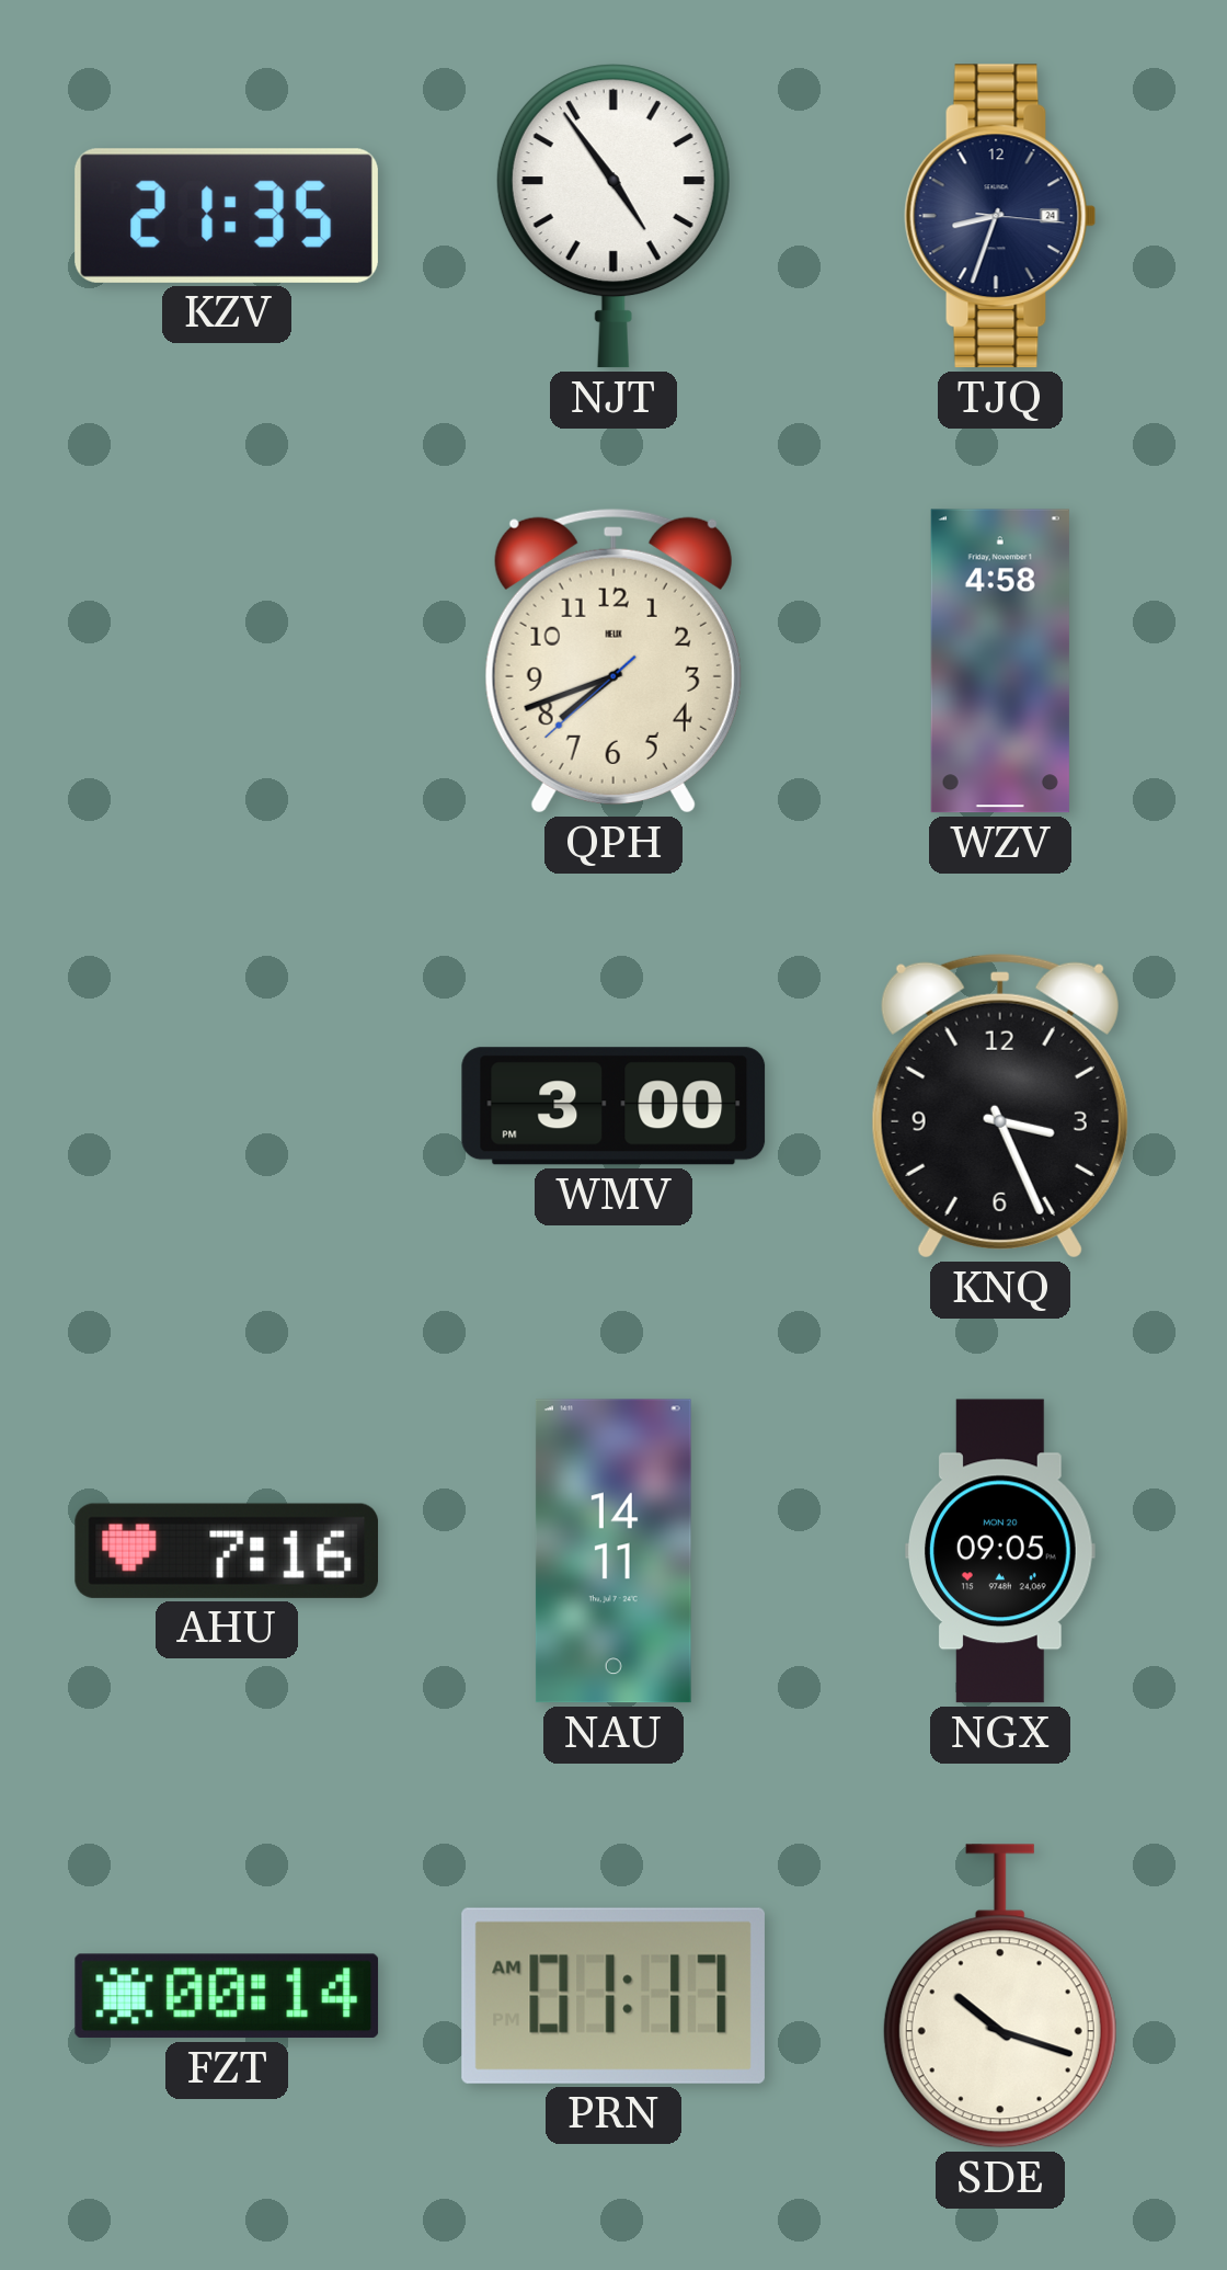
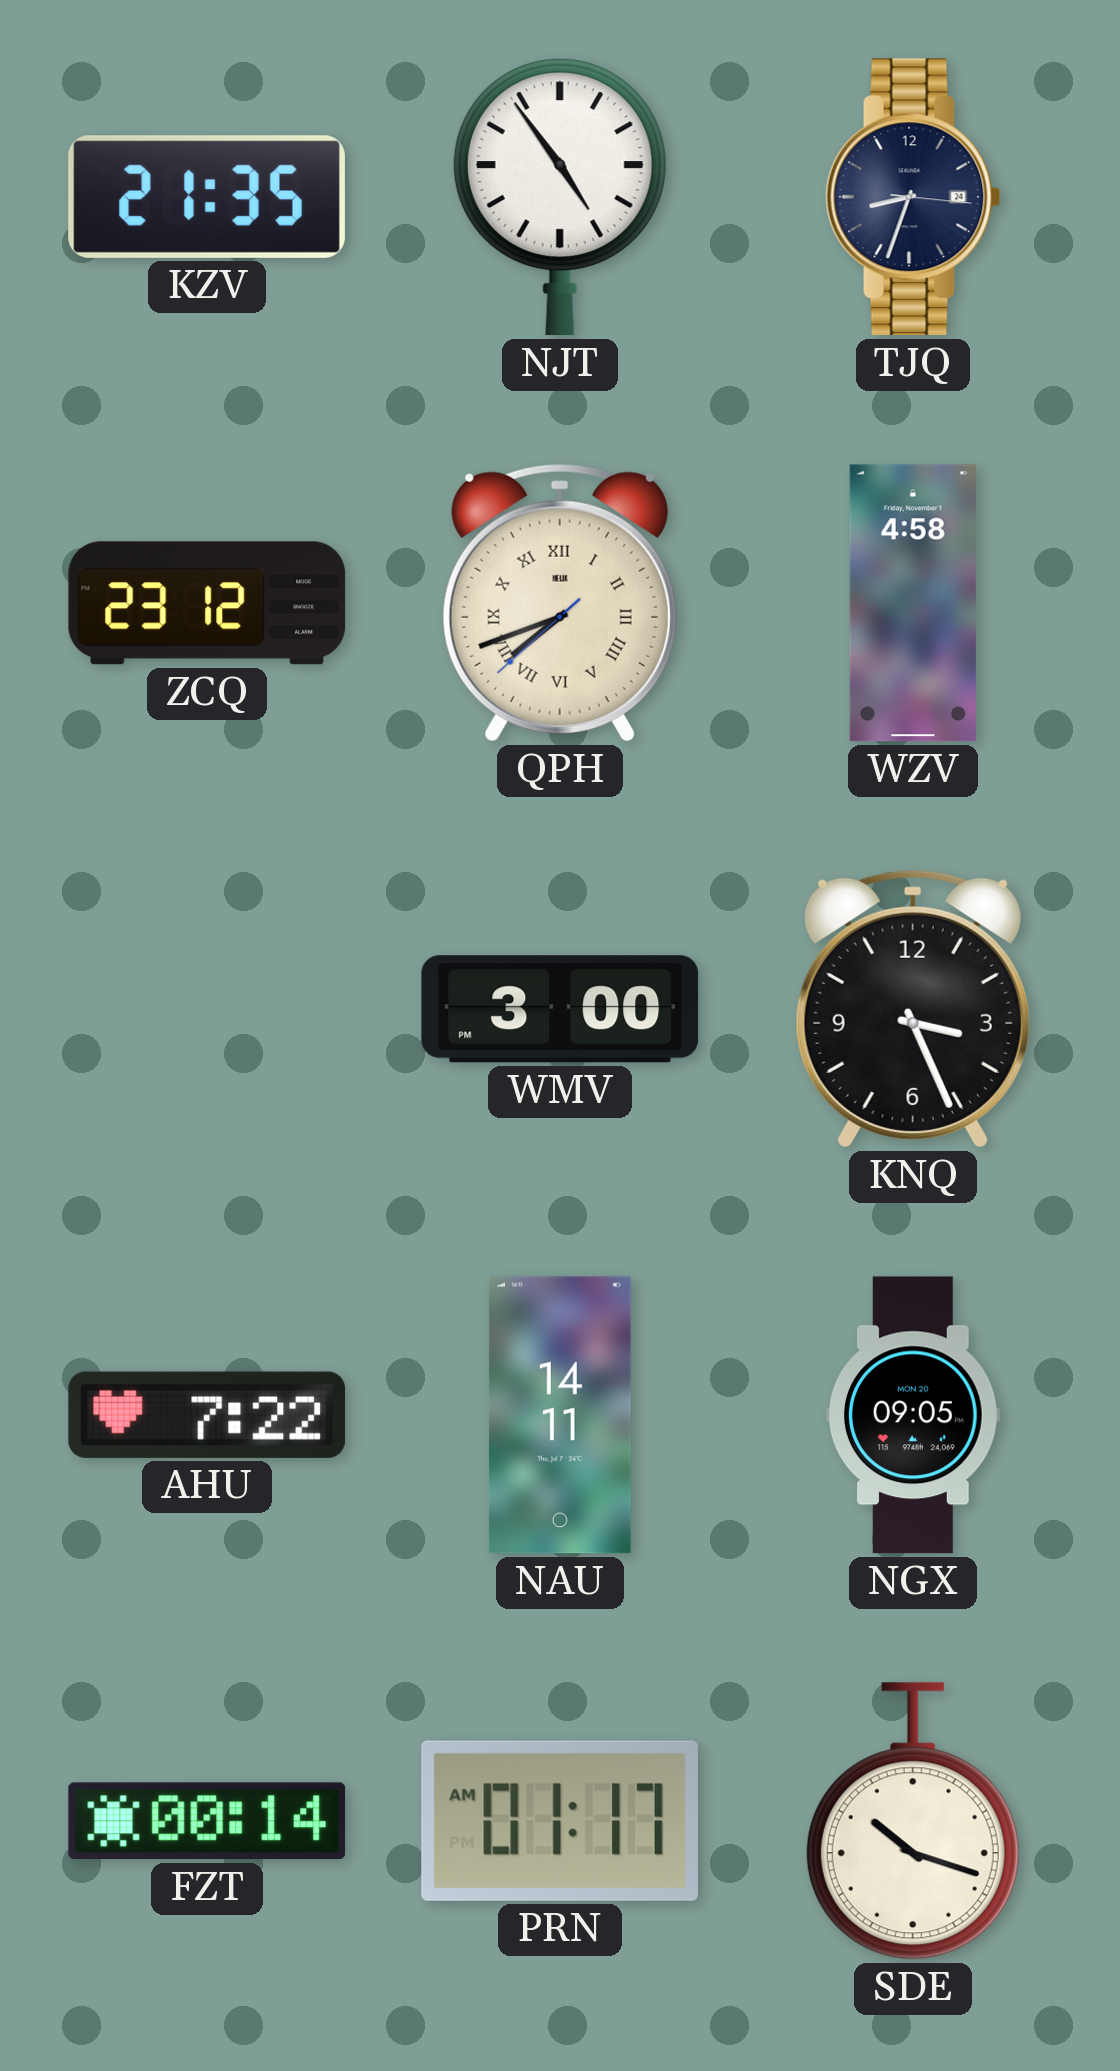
ZCQ: none -> 23:12 (207, 603)
QPH numerals: Arabic -> Roman (560, 603)
AHU: 7:16 -> 7:22 (207, 1415)
